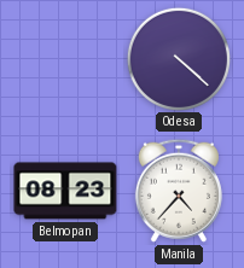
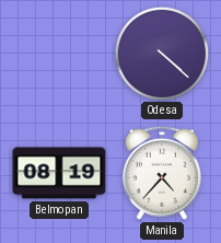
Belmopan: 08:23 -> 08:19 (59, 173)
